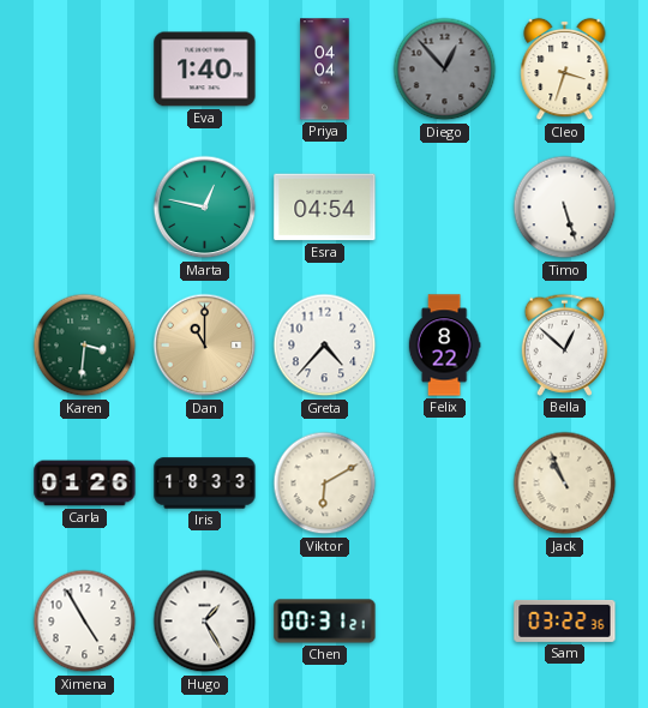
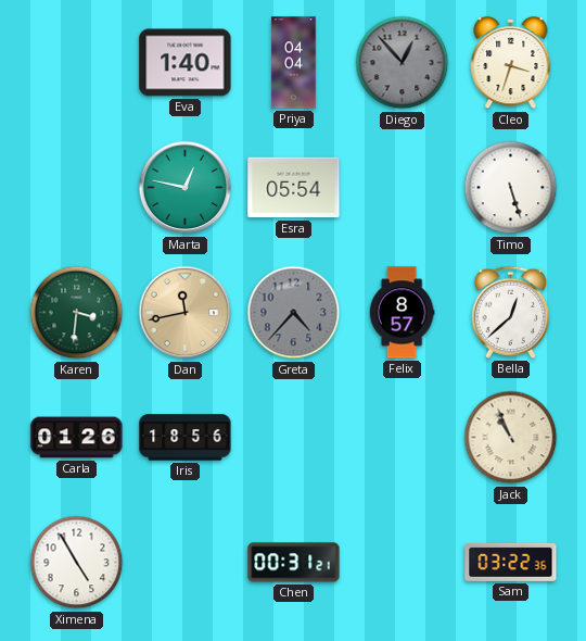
Esra: 04:54 -> 05:54 (294, 188)
Dan: 11:00 -> 11:43 (186, 313)
Greta dial: white -> grey (294, 313)
Felix: 8:22 -> 8:57 (402, 313)
Bella: 12:52 -> 12:38 (511, 312)
Iris: 18:33 -> 18:56 (186, 438)
Viktor: 6:10 -> none (325, 484)
Hugo: 1:25 -> none (205, 622)
